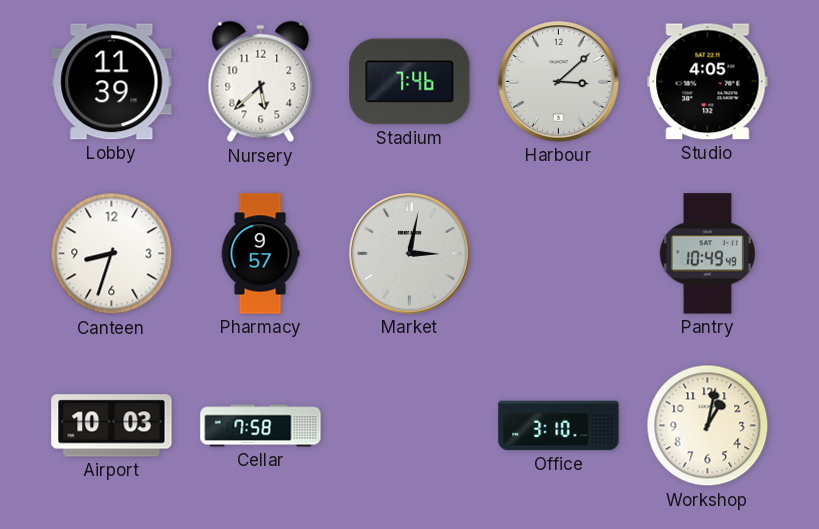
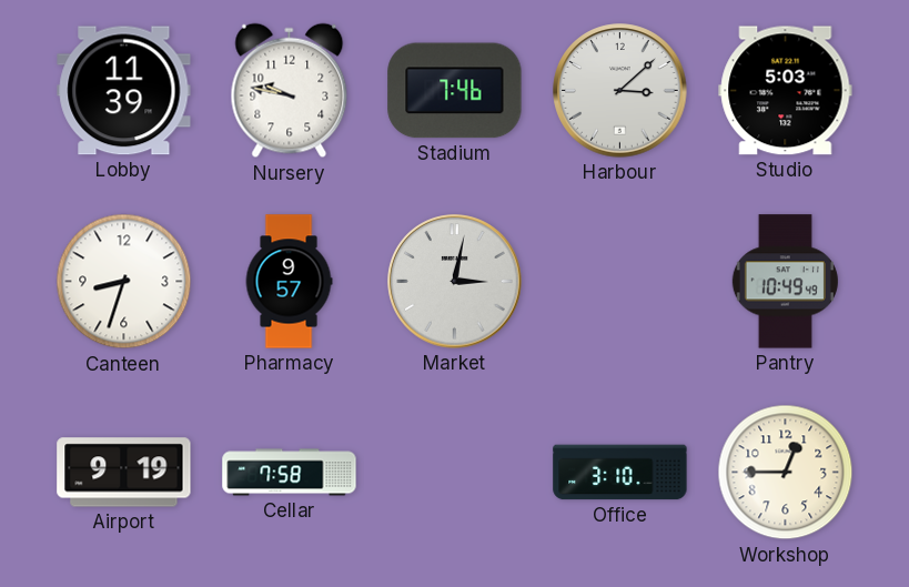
Nursery: 5:38 -> 9:47 (290, 91)
Studio: 4:05 -> 5:03 (786, 91)
Airport: 10:03 -> 9:19 (124, 473)
Workshop: 1:02 -> 12:45 (786, 473)
